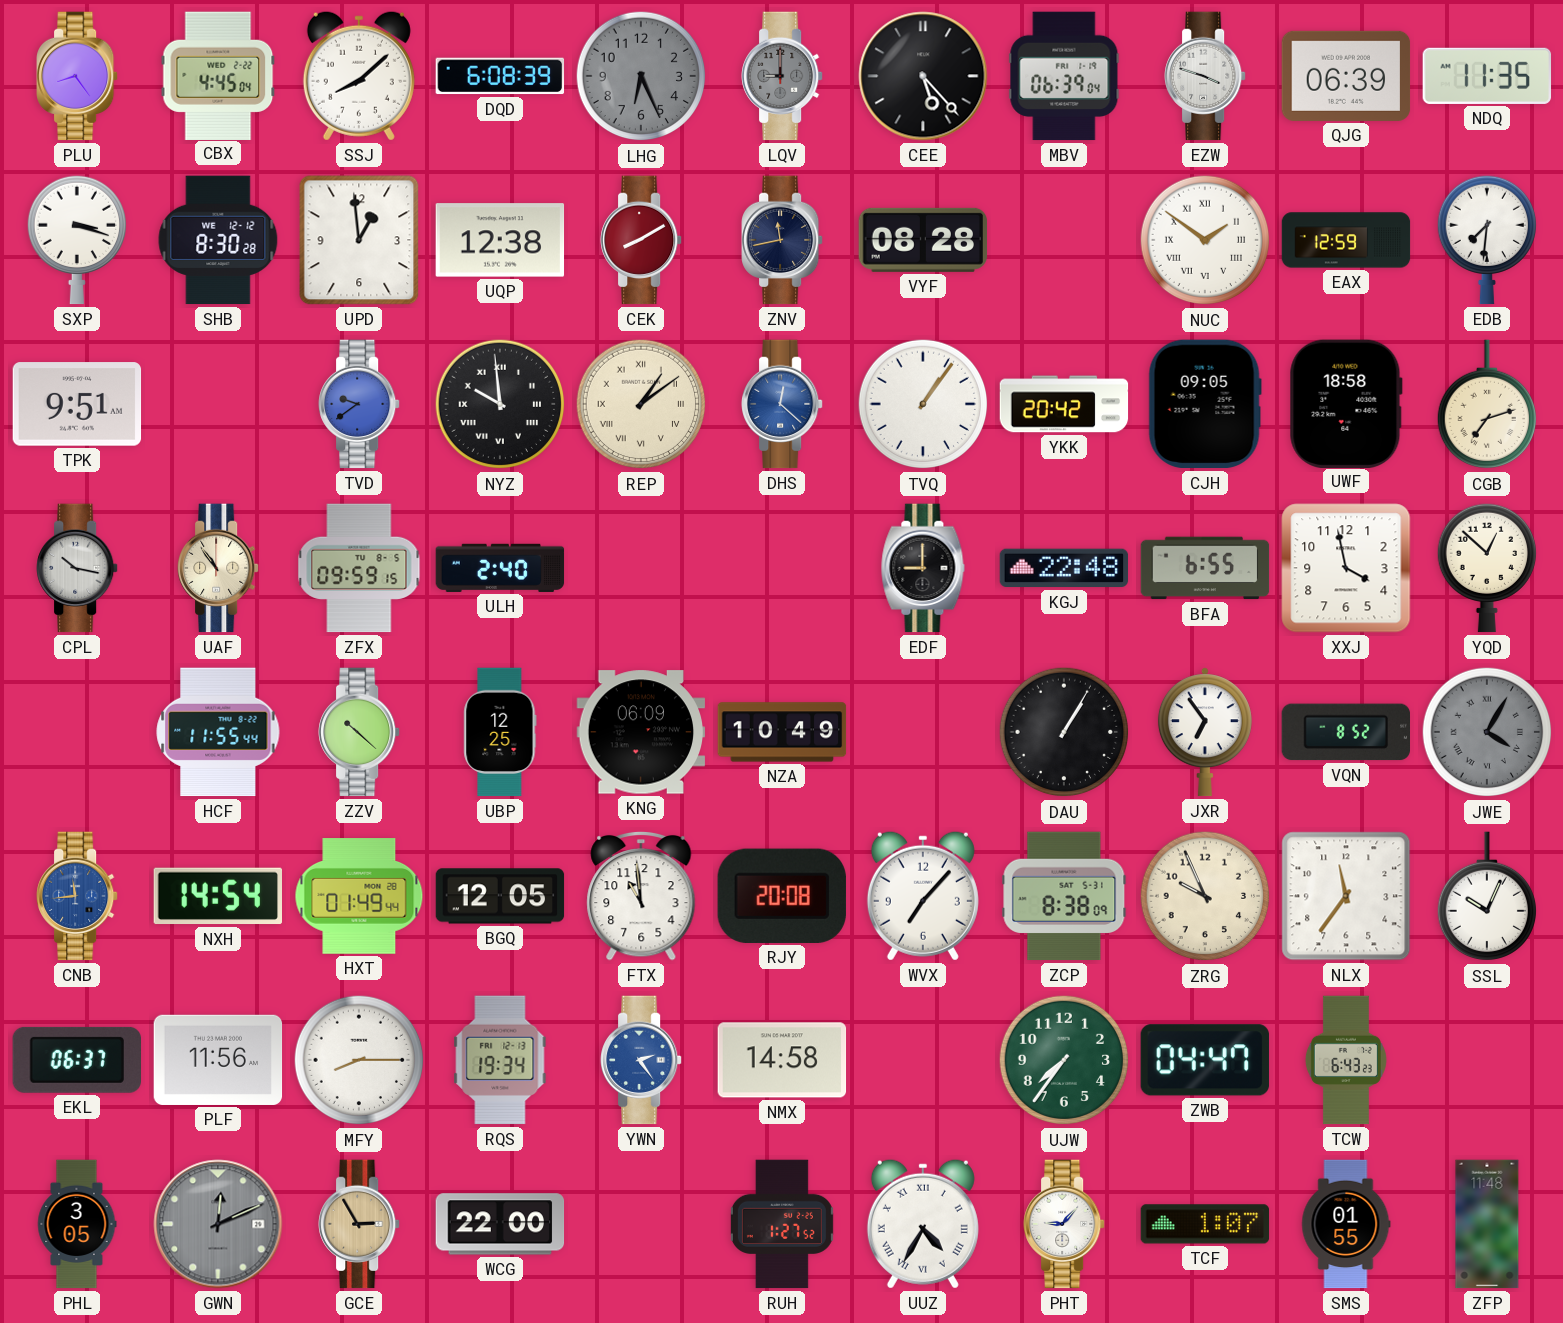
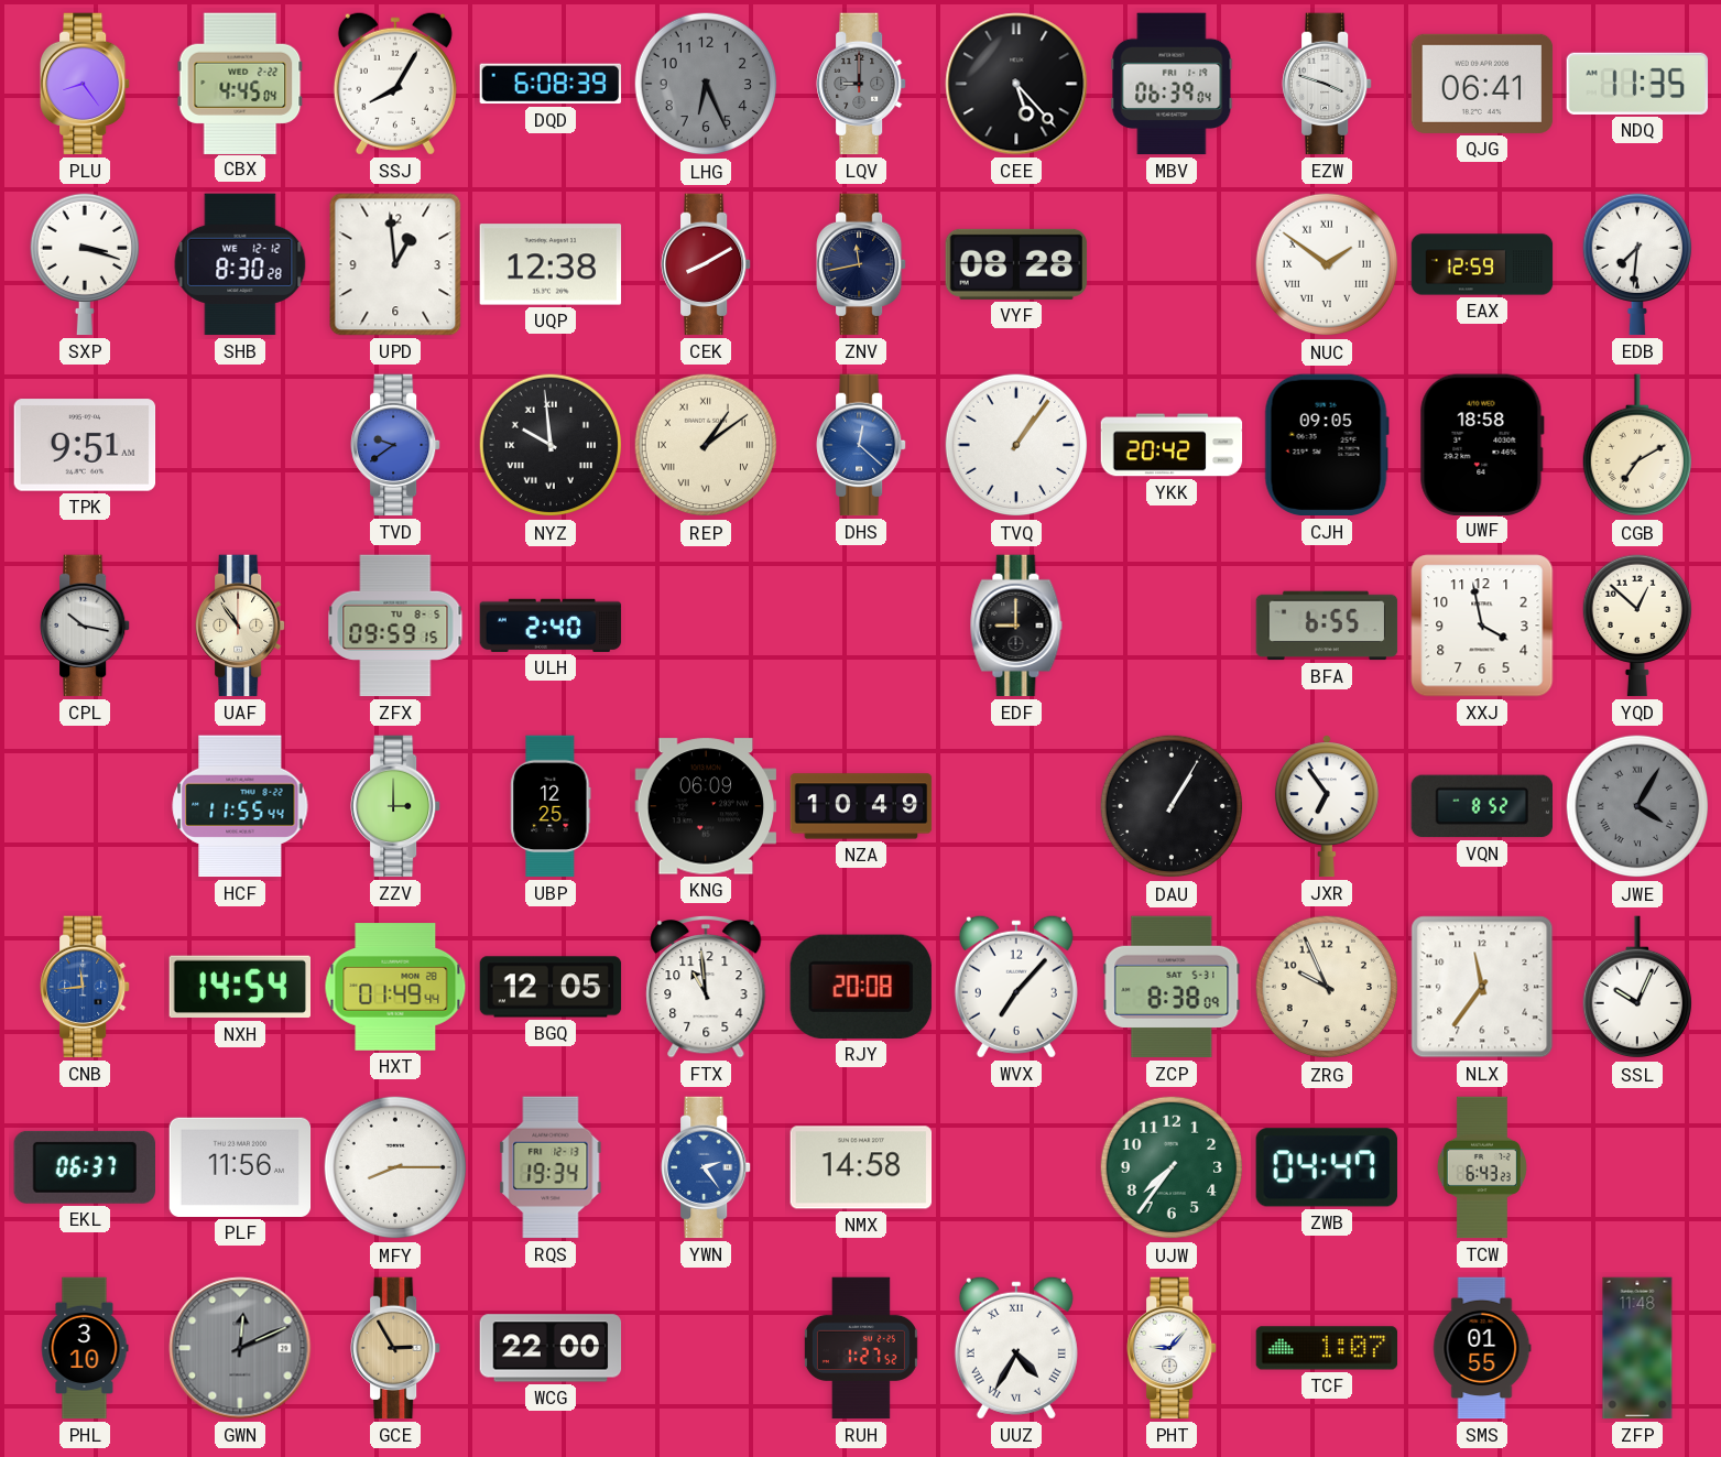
SSJ: 8:08 -> 8:05 (395, 84)
QJG: 06:39 -> 06:41 (1482, 84)
CGB: 7:12 -> 7:10 (1636, 446)
KGJ: 22:48 -> none (1064, 568)
ZZV: 10:22 -> 3:00 (396, 806)
PHL: 3:05 -> 3:10 (85, 1348)
